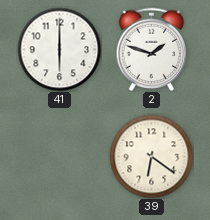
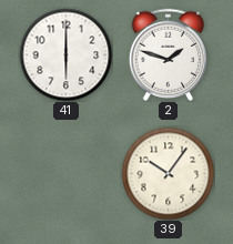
39: 6:21 -> 10:06 (168, 173)
